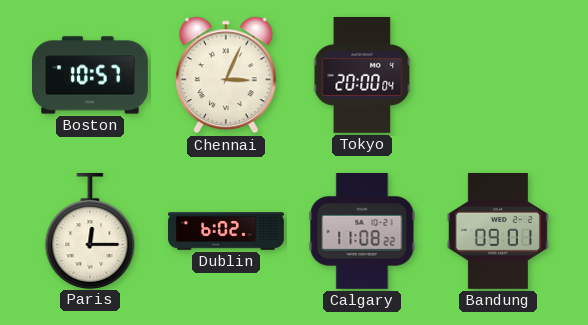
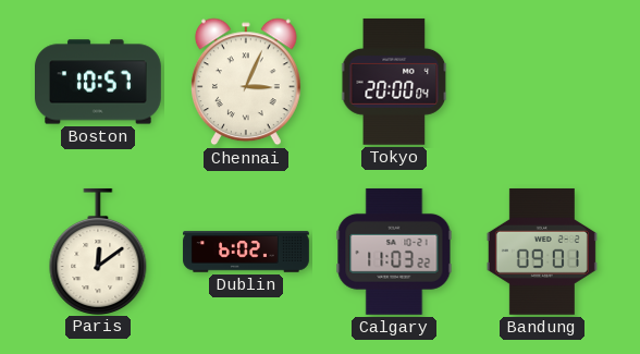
Paris: 12:15 -> 12:09 (98, 251)
Calgary: 11:08 -> 11:03 (394, 252)
